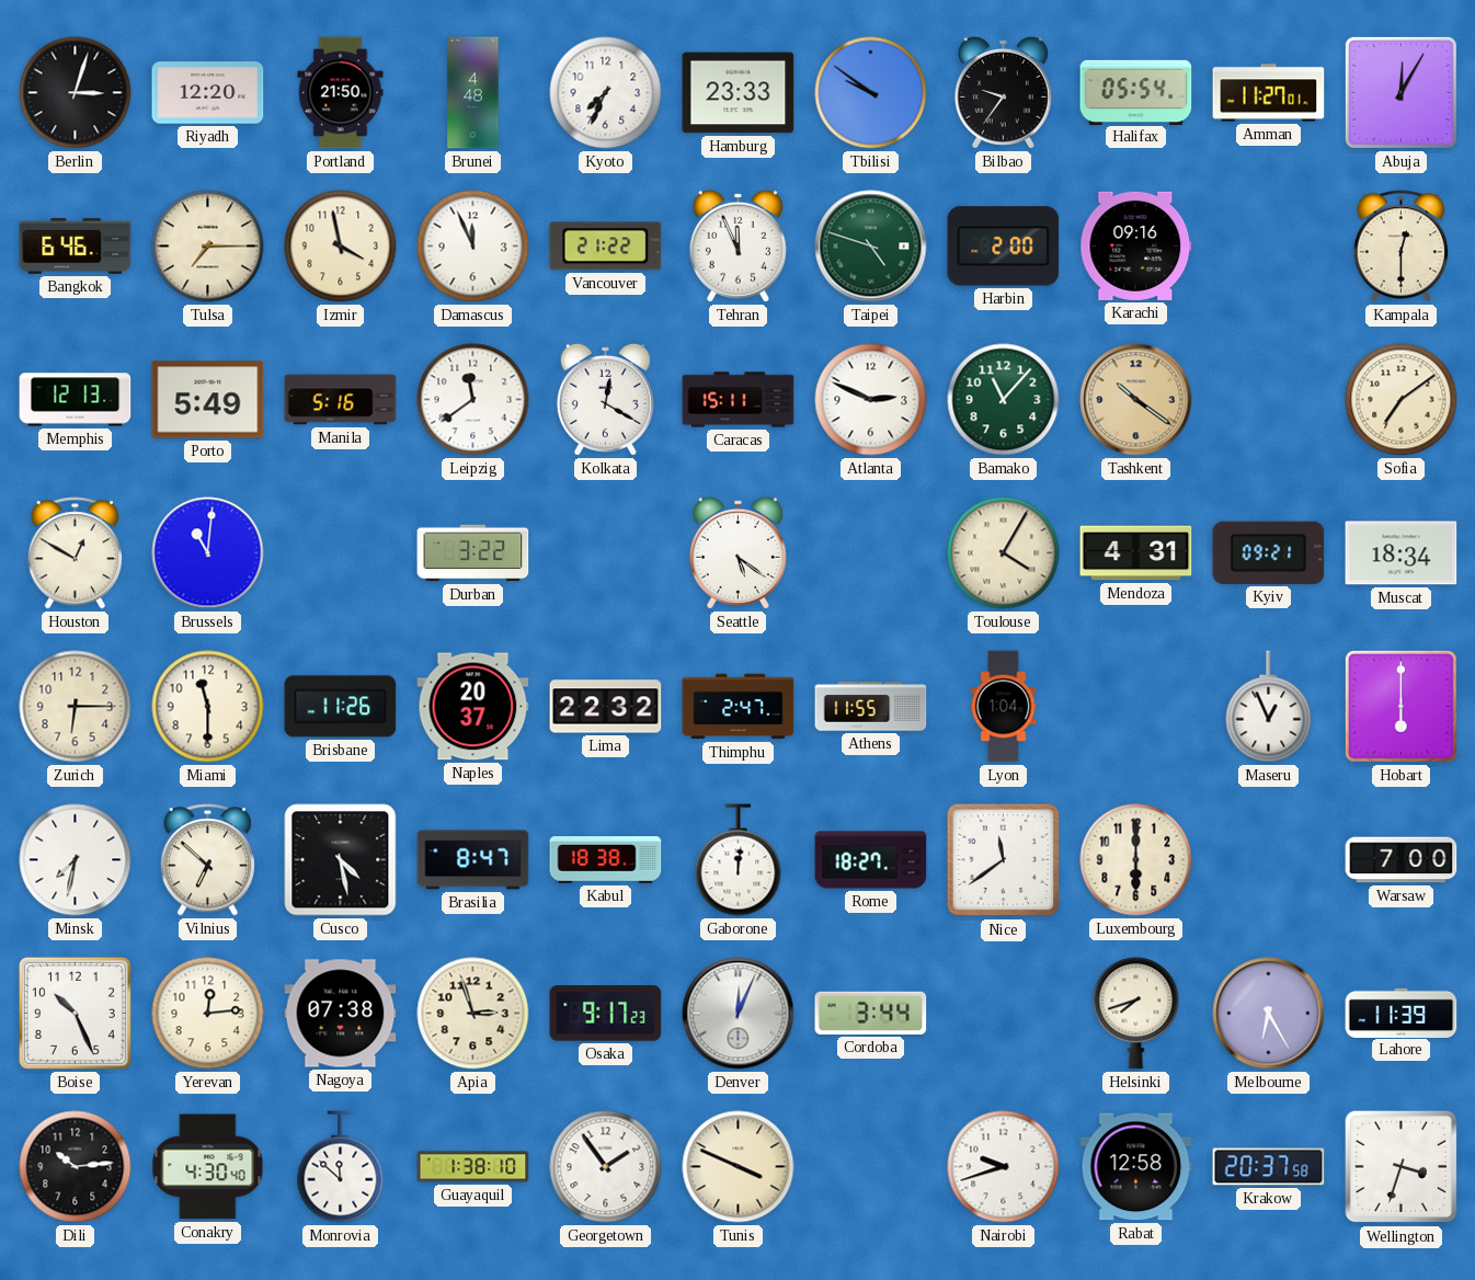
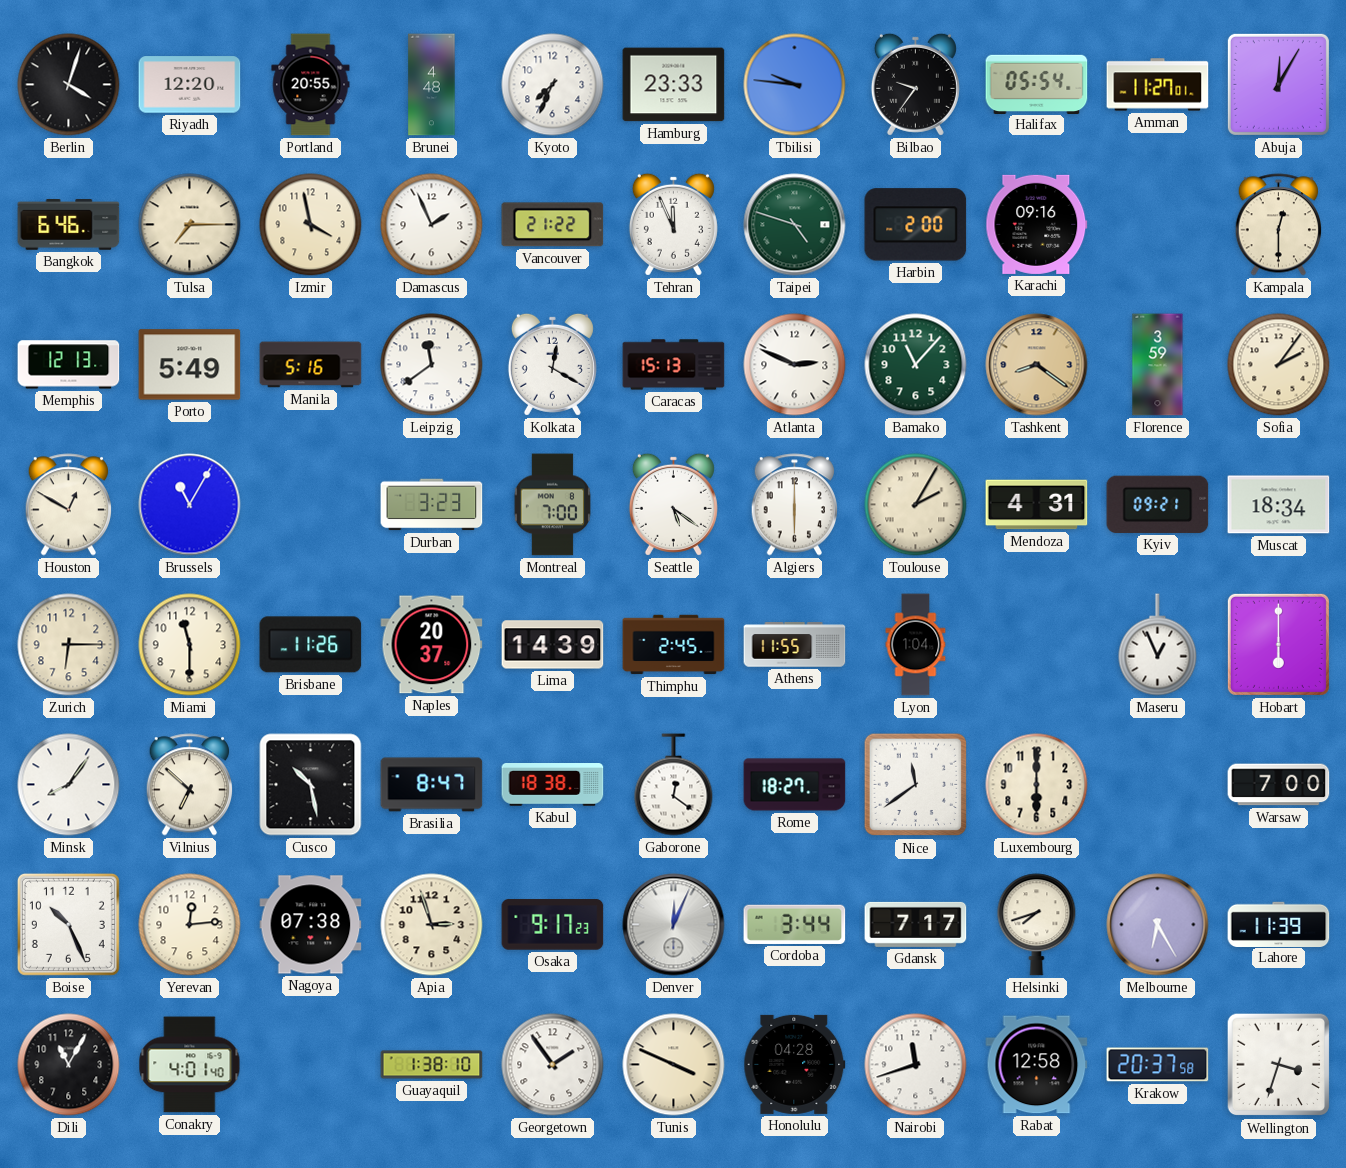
Berlin: 3:03 -> 4:03 (69, 85)
Portland: 21:50 -> 20:55 (311, 85)
Tbilisi: 9:51 -> 9:46 (795, 85)
Damascus: 11:56 -> 1:56 (432, 225)
Caracas: 15:11 -> 15:13 (674, 365)
Tashkent: 10:21 -> 8:21 (1037, 365)
Florence: none -> 3:59 (1158, 365)
Sofia: 7:09 -> 2:06 (1279, 365)
Brussels: 11:01 -> 11:05 (190, 505)
Durban: 3:22 -> 3:23 (432, 505)
Montreal: none -> 7:00 (552, 505)
Algiers: none -> 6:00 (794, 505)
Toulouse: 4:05 -> 2:05 (916, 505)
Lima: 22:32 -> 14:39 (553, 645)
Thimphu: 2:47 -> 2:45 (674, 645)
Minsk: 7:32 -> 8:06 (69, 785)
Cusco: 4:28 -> 10:28 (311, 785)
Gaborone: 12:01 -> 12:21 (674, 785)
Gdansk: none -> 7:17 (916, 924)
Dili: 10:14 -> 11:05 (69, 1065)
Conakry: 4:30 -> 4:01 (190, 1065)
Monrovia: 11:52 -> none (341, 1167)
Honolulu: none -> 04:28 (795, 1064)
Nairobi: 9:42 -> 11:42 (916, 1065)
